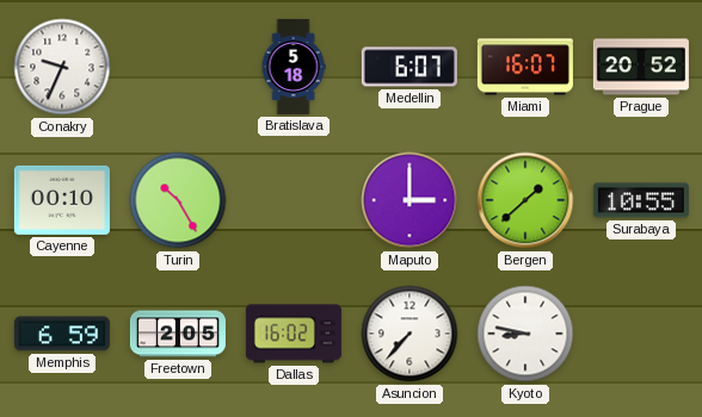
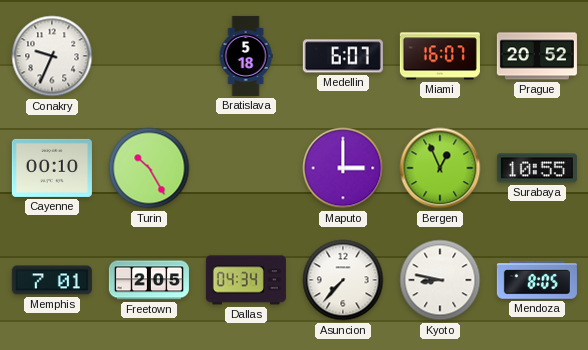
Bergen: 1:38 -> 12:56 (440, 168)
Memphis: 6:59 -> 7:01 (52, 280)
Dallas: 16:02 -> 04:34 (246, 280)
Mendoza: none -> 8:05 (537, 280)
